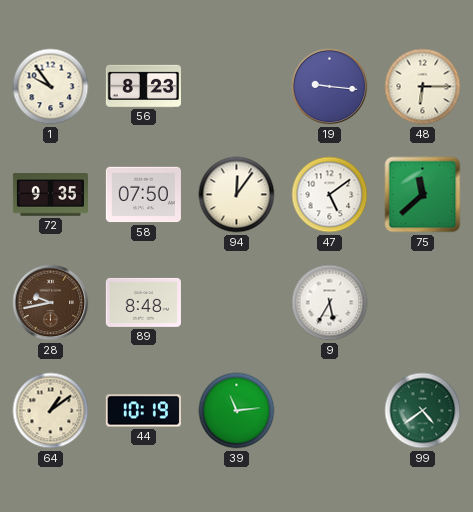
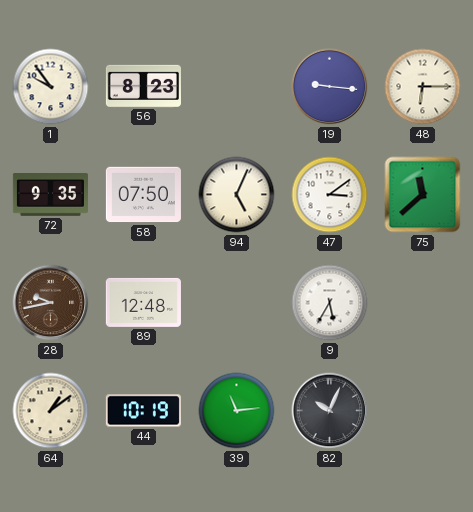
94: 12:06 -> 5:04 (237, 195)
47: 5:09 -> 3:09 (330, 195)
89: 8:48 -> 12:48 (143, 302)
82: none -> 10:04 (330, 411)
99: 4:39 -> none (423, 411)
